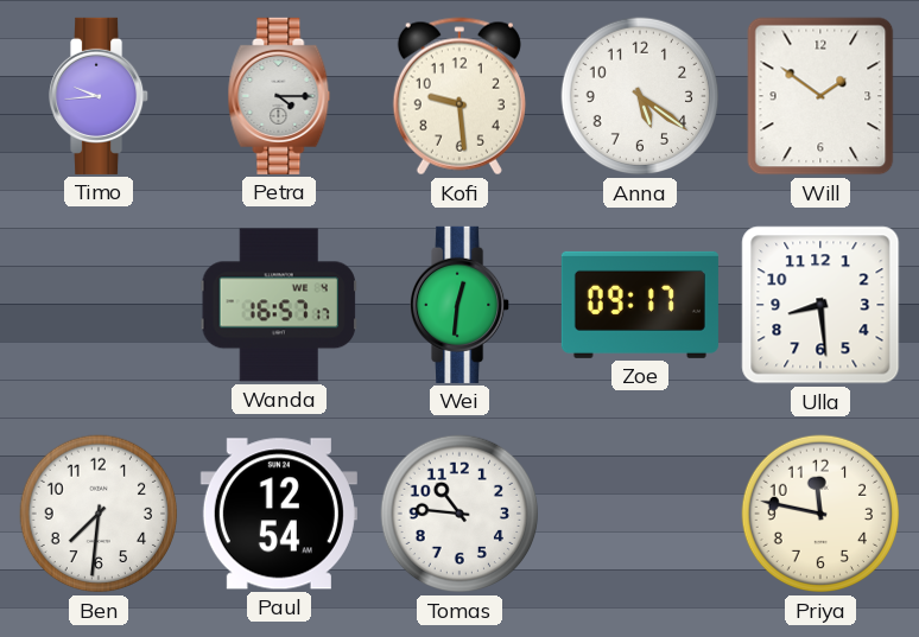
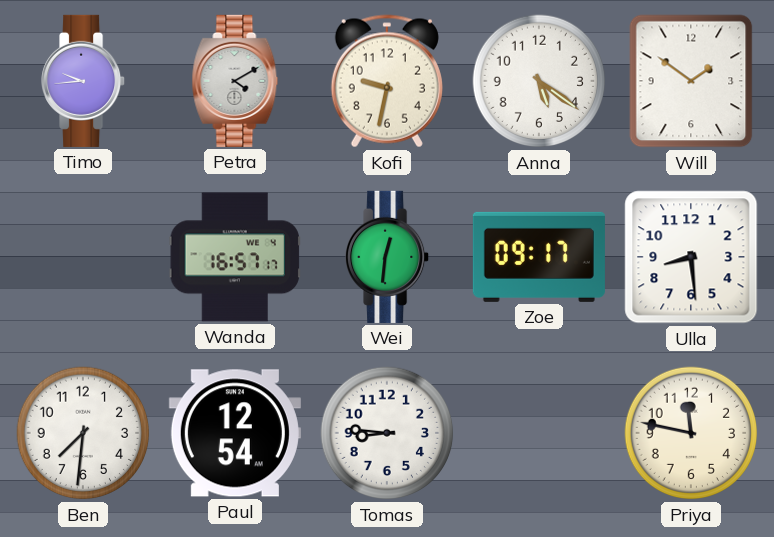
Petra: 4:15 -> 4:10 (235, 81)
Kofi: 9:29 -> 9:32 (387, 81)
Tomas: 10:46 -> 8:46 (387, 433)
